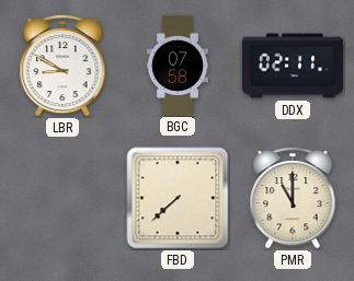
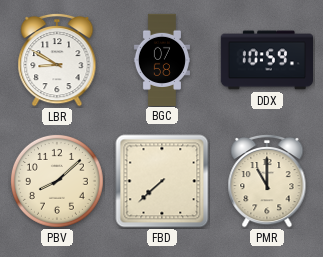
DDX: 02:11 -> 10:59 (266, 60)
PBV: none -> 8:08 (57, 181)
